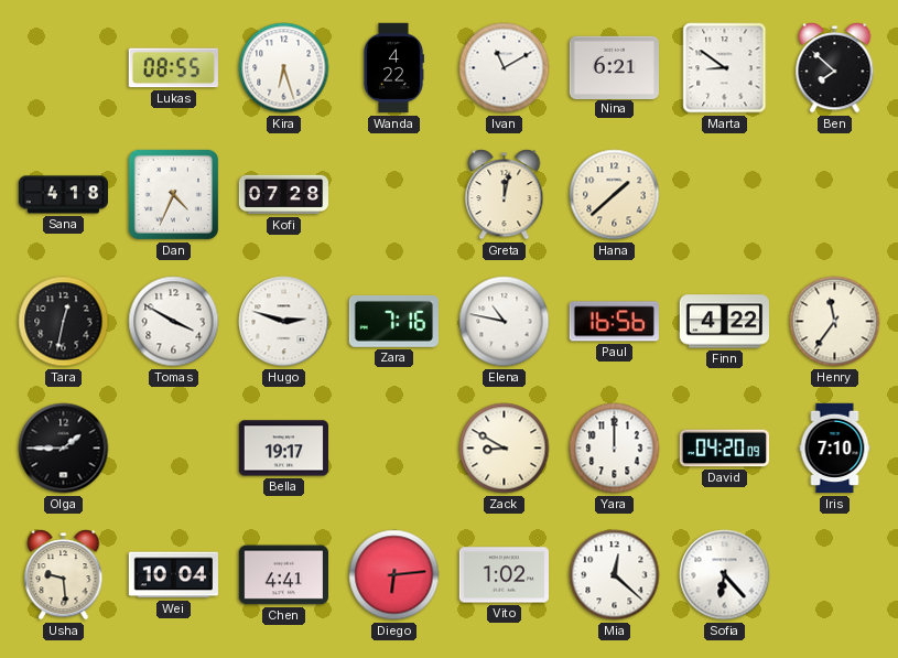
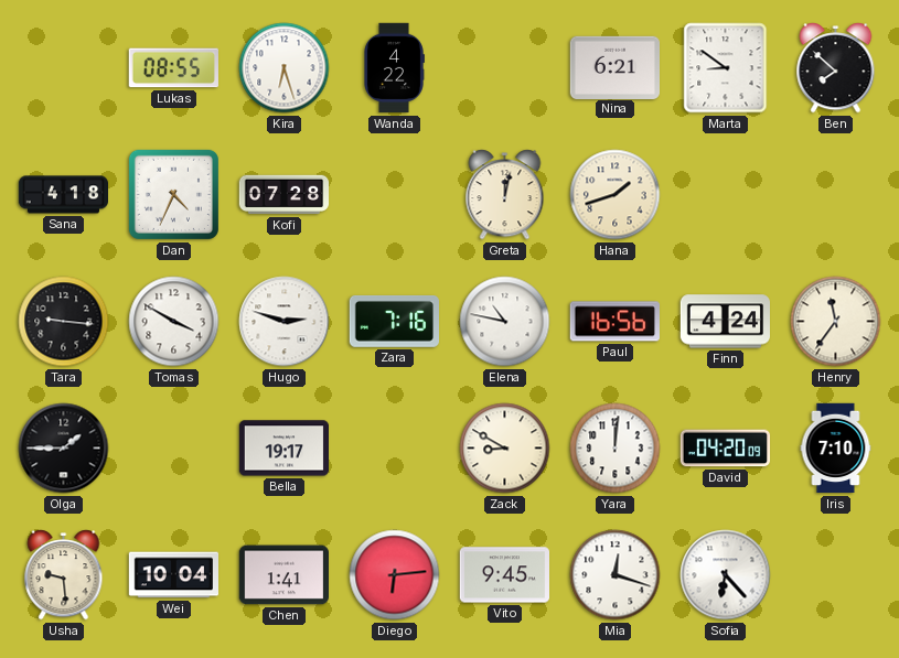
Ivan: 11:10 -> none (505, 68)
Hana: 1:38 -> 1:42 (616, 195)
Tara: 12:32 -> 9:16 (64, 322)
Finn: 4:22 -> 4:24 (725, 322)
Yara: 12:00 -> 12:01 (616, 449)
Chen: 4:41 -> 1:41 (283, 575)
Vito: 1:02 -> 9:45 (505, 575)
Mia: 12:22 -> 12:18 (616, 575)
